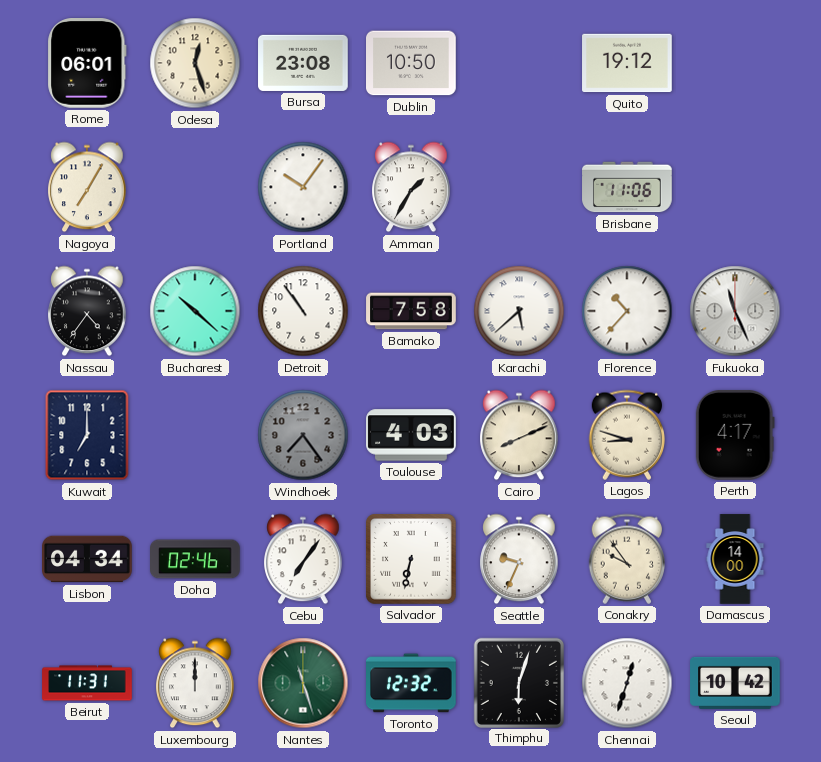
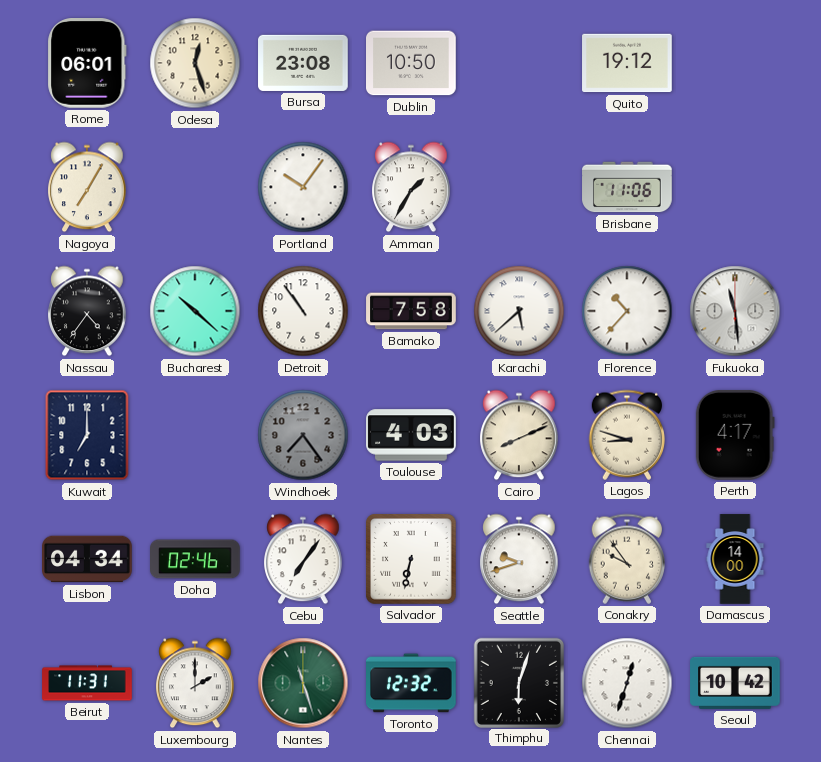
Fukuoka: 11:26 -> 11:29 (735, 311)
Seattle: 9:34 -> 9:42 (519, 559)
Luxembourg: 12:00 -> 2:00 (195, 683)
